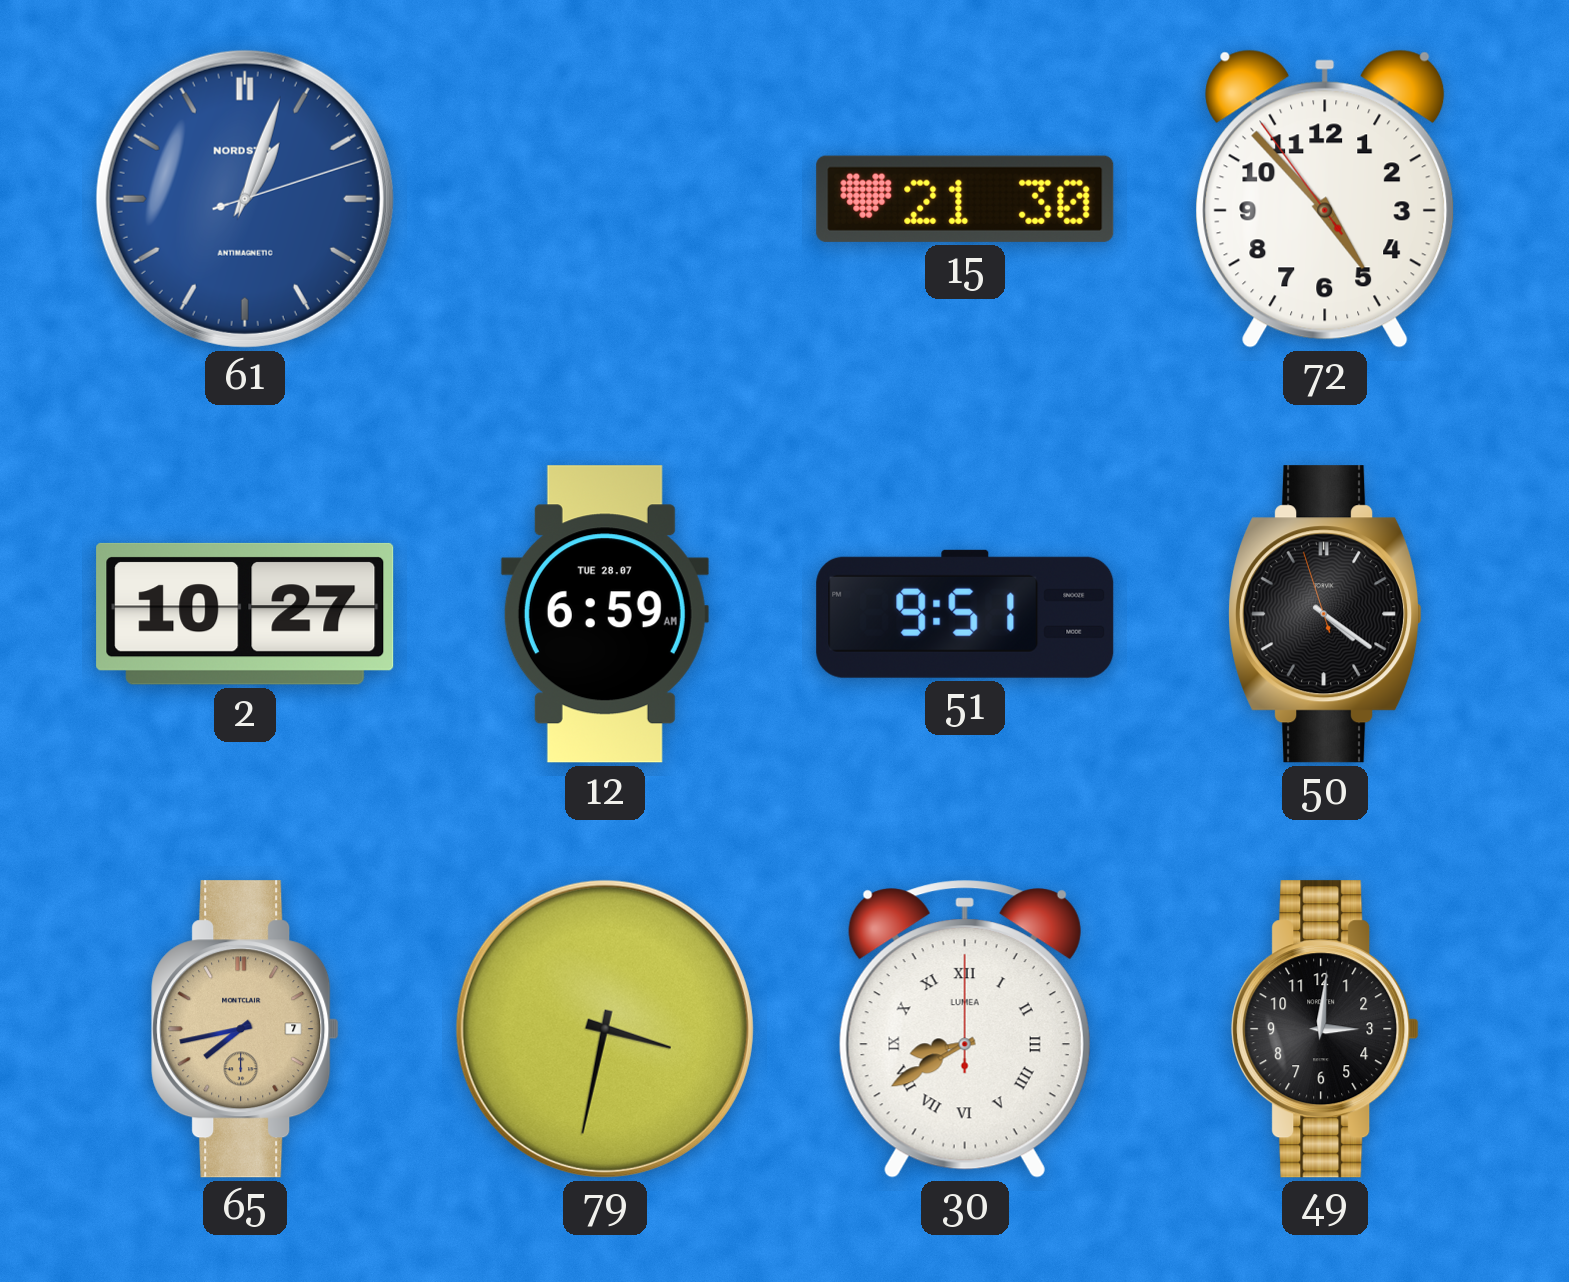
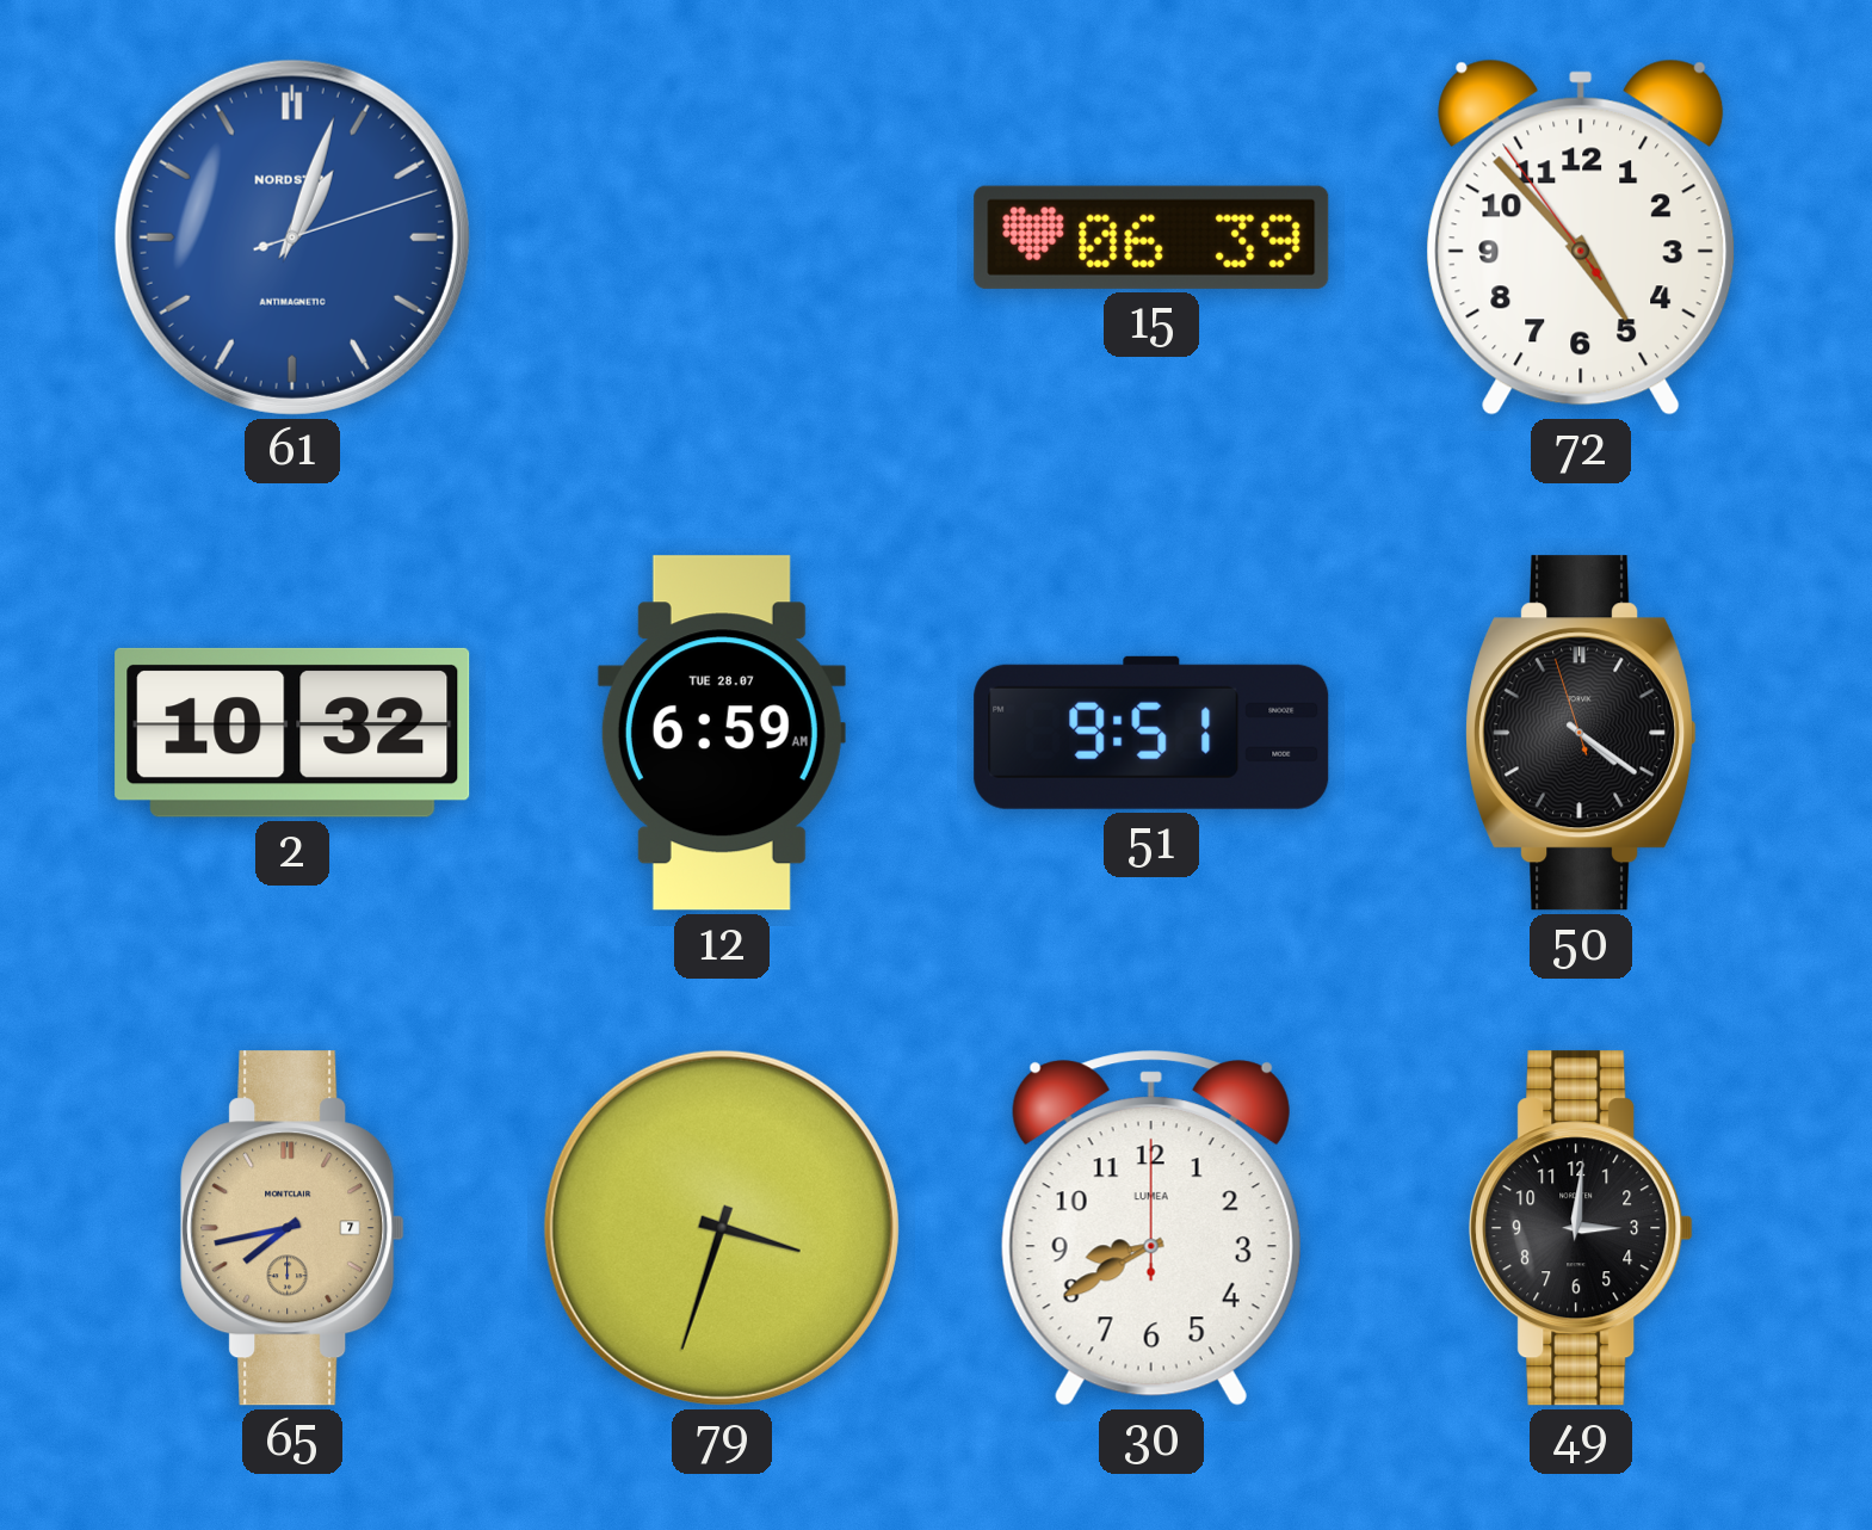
15: 21:30 -> 06:39 (1151, 237)
2: 10:27 -> 10:32 (292, 733)
79: 3:32 -> 3:33 (722, 1228)
30 numerals: Roman -> Arabic (1151, 1228)
